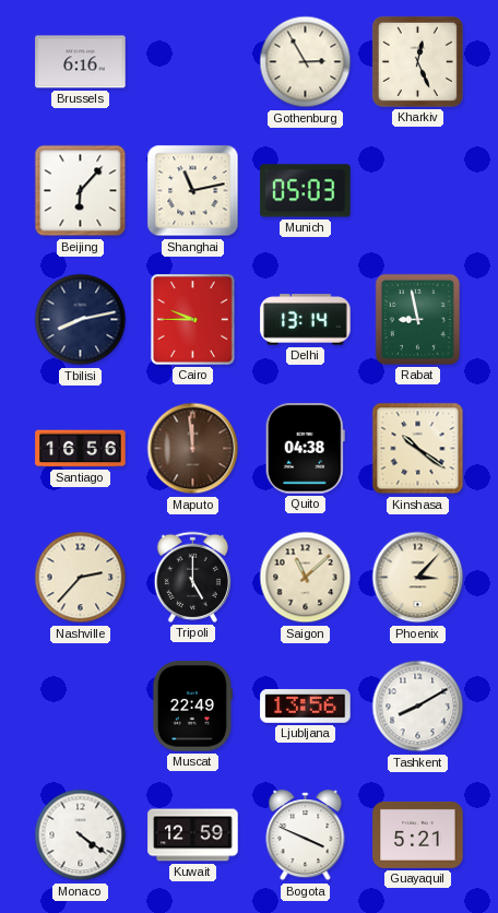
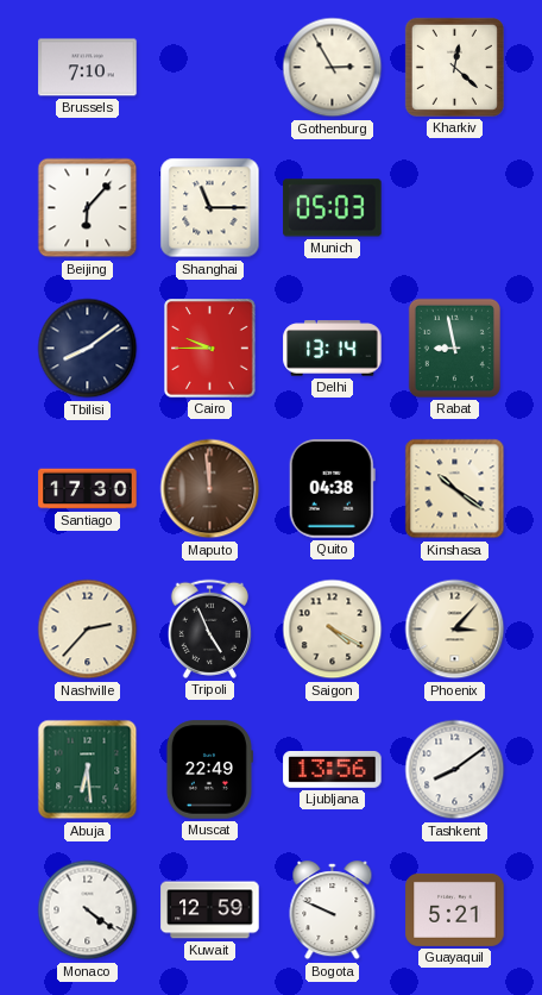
Brussels: 6:16 -> 7:10 (88, 68)
Kharkiv: 12:26 -> 12:22 (454, 67)
Shanghai: 11:13 -> 11:15 (210, 208)
Tbilisi: 8:13 -> 8:09 (88, 349)
Santiago: 16:56 -> 17:30 (88, 489)
Tripoli: 5:00 -> 4:56 (209, 628)
Saigon: 11:08 -> 4:20 (333, 630)
Abuja: none -> 6:29 (88, 770)
Tashkent: 8:10 -> 8:09 (455, 770)
Bogota: 3:49 -> 9:49 (333, 910)
